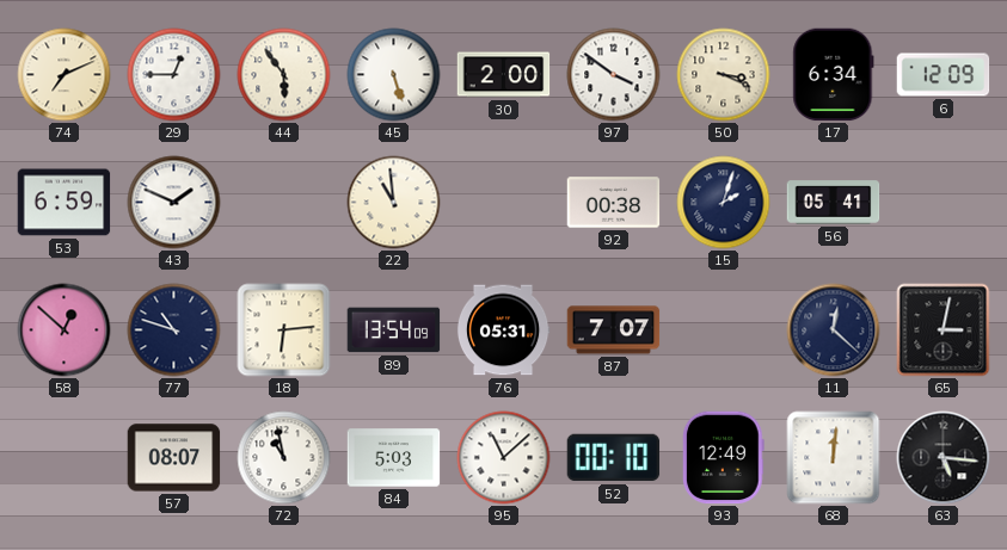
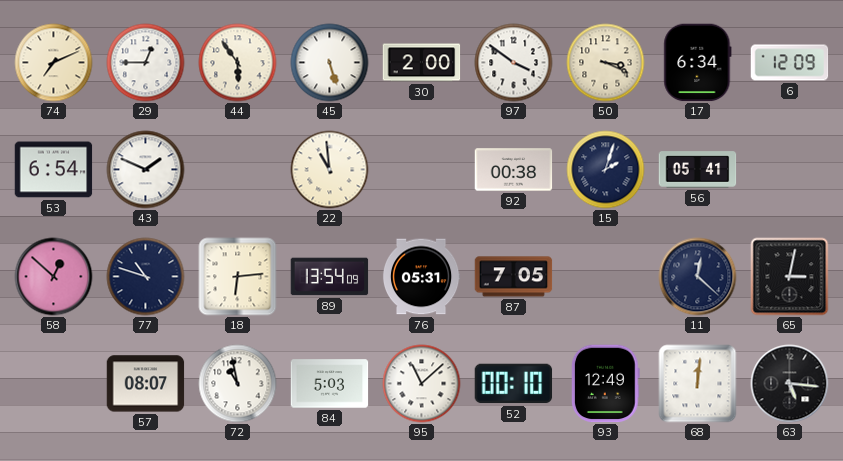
53: 6:59 -> 6:54 (54, 170)
87: 7:07 -> 7:05 (514, 277)
